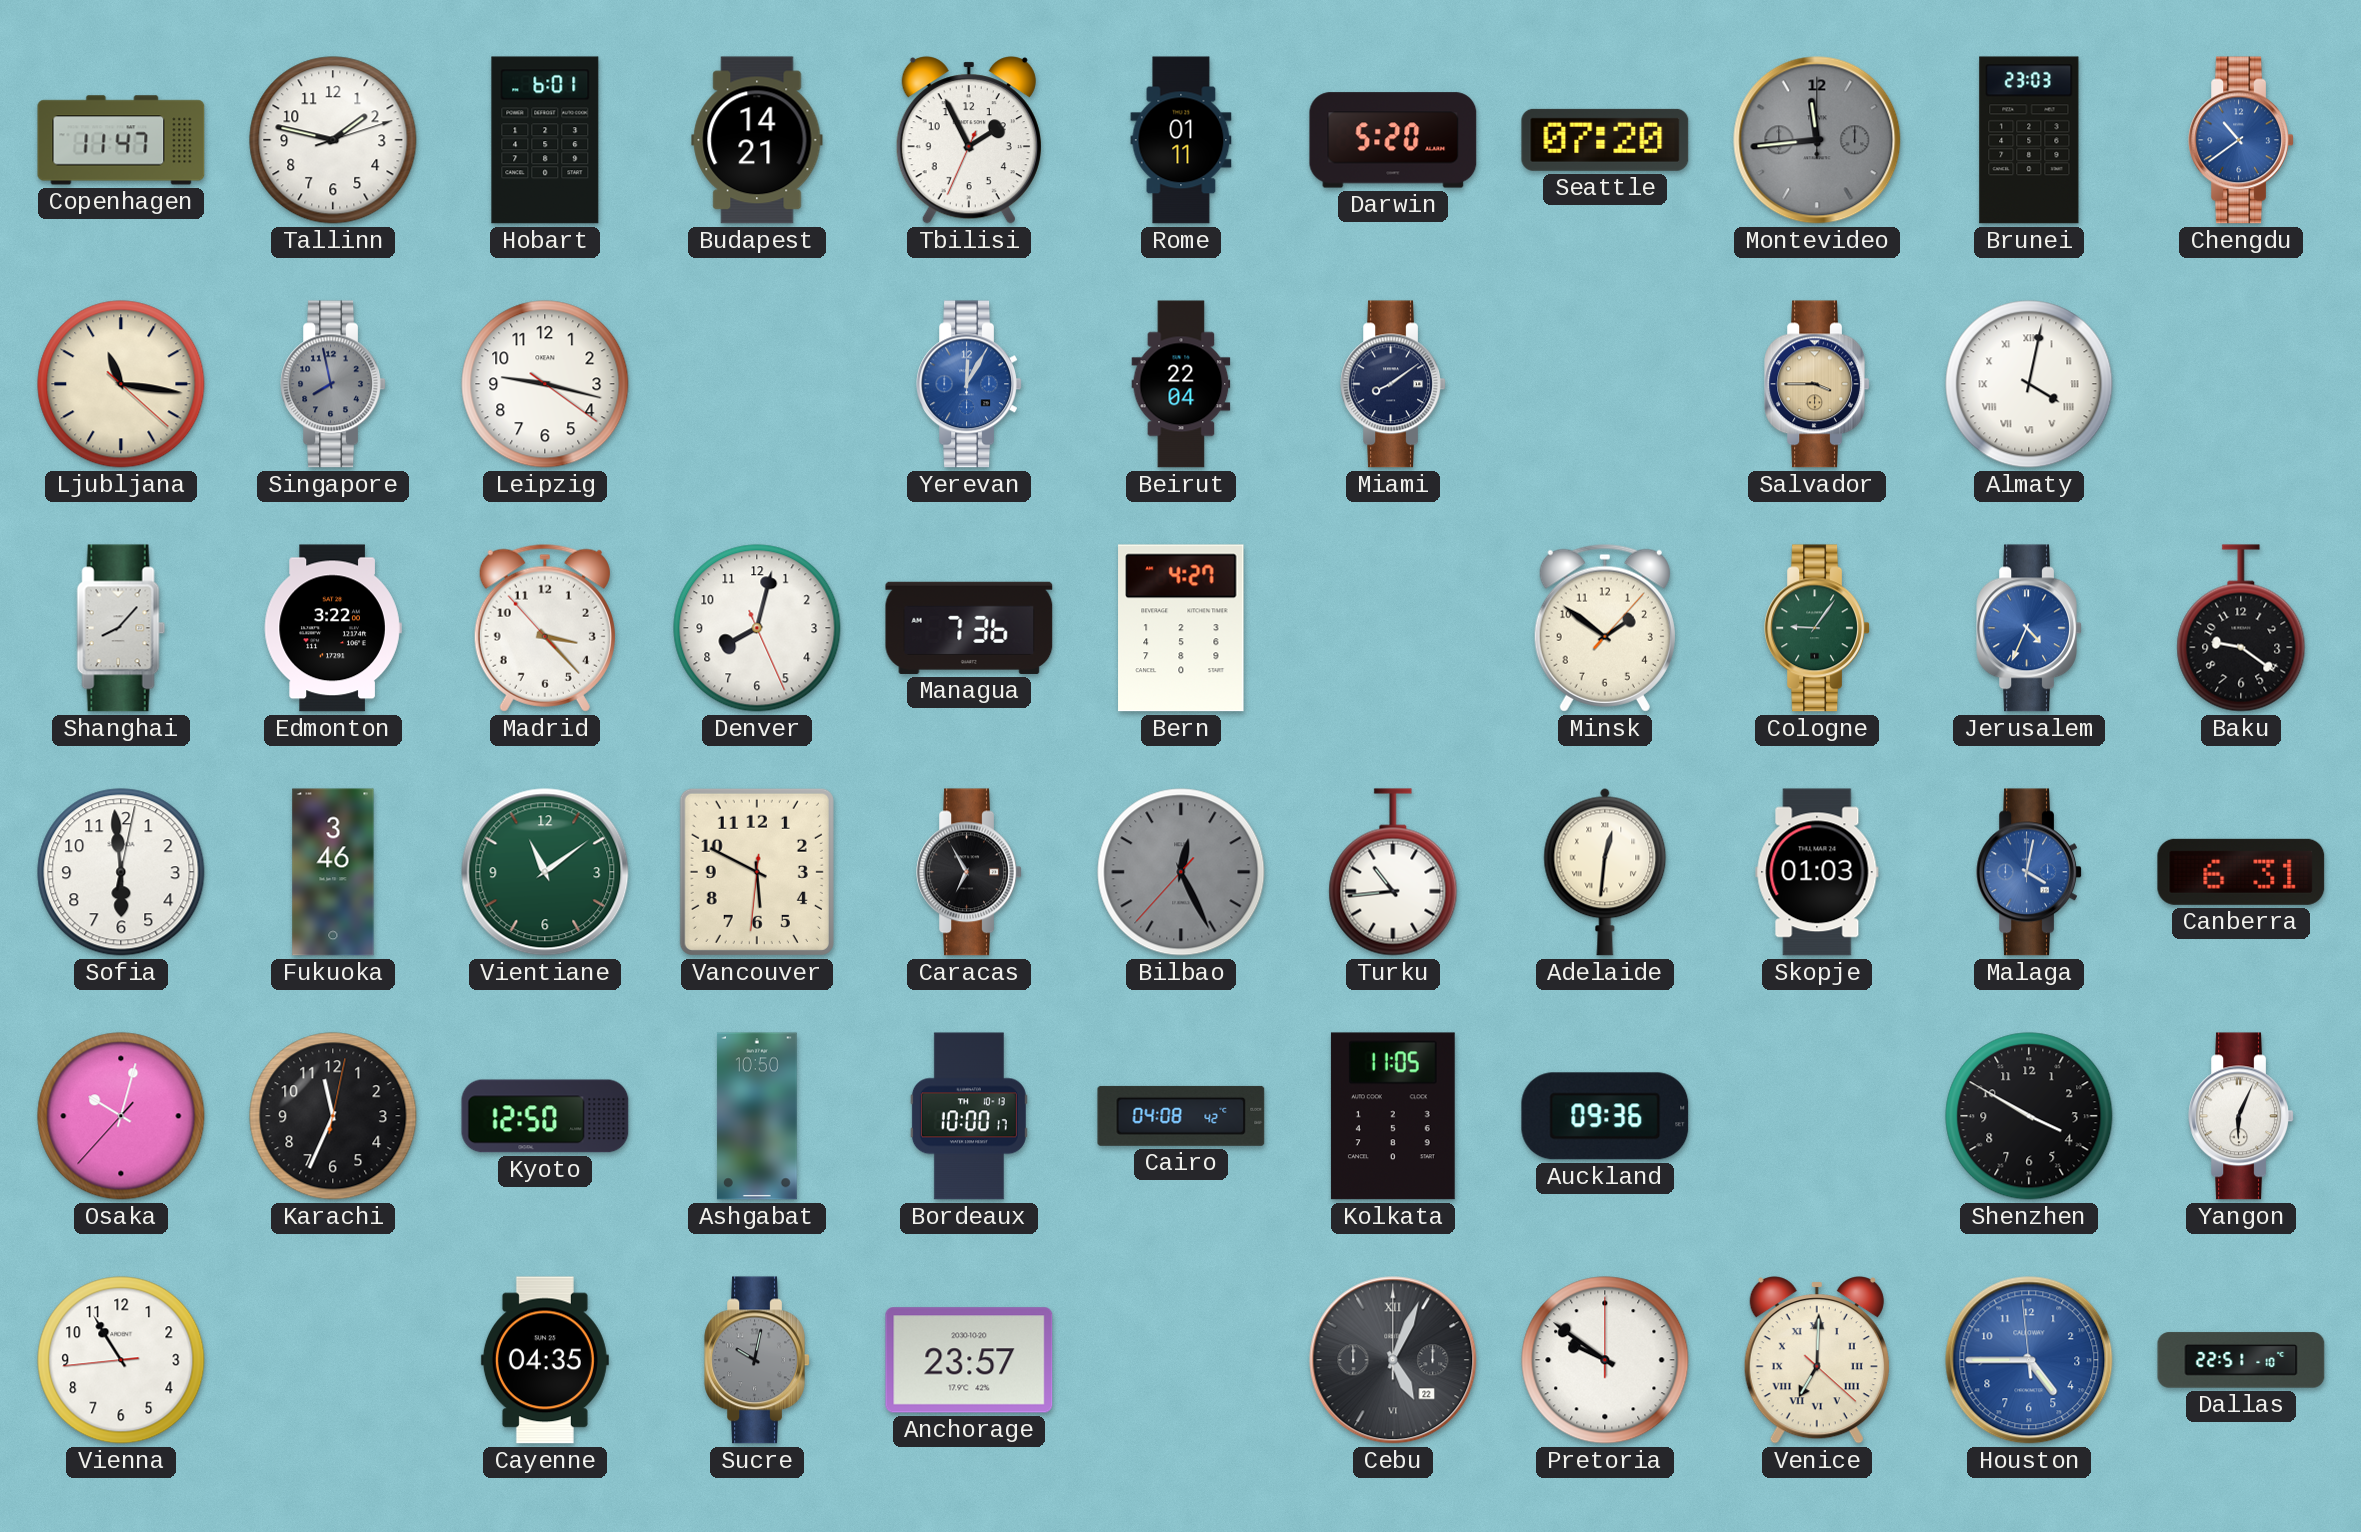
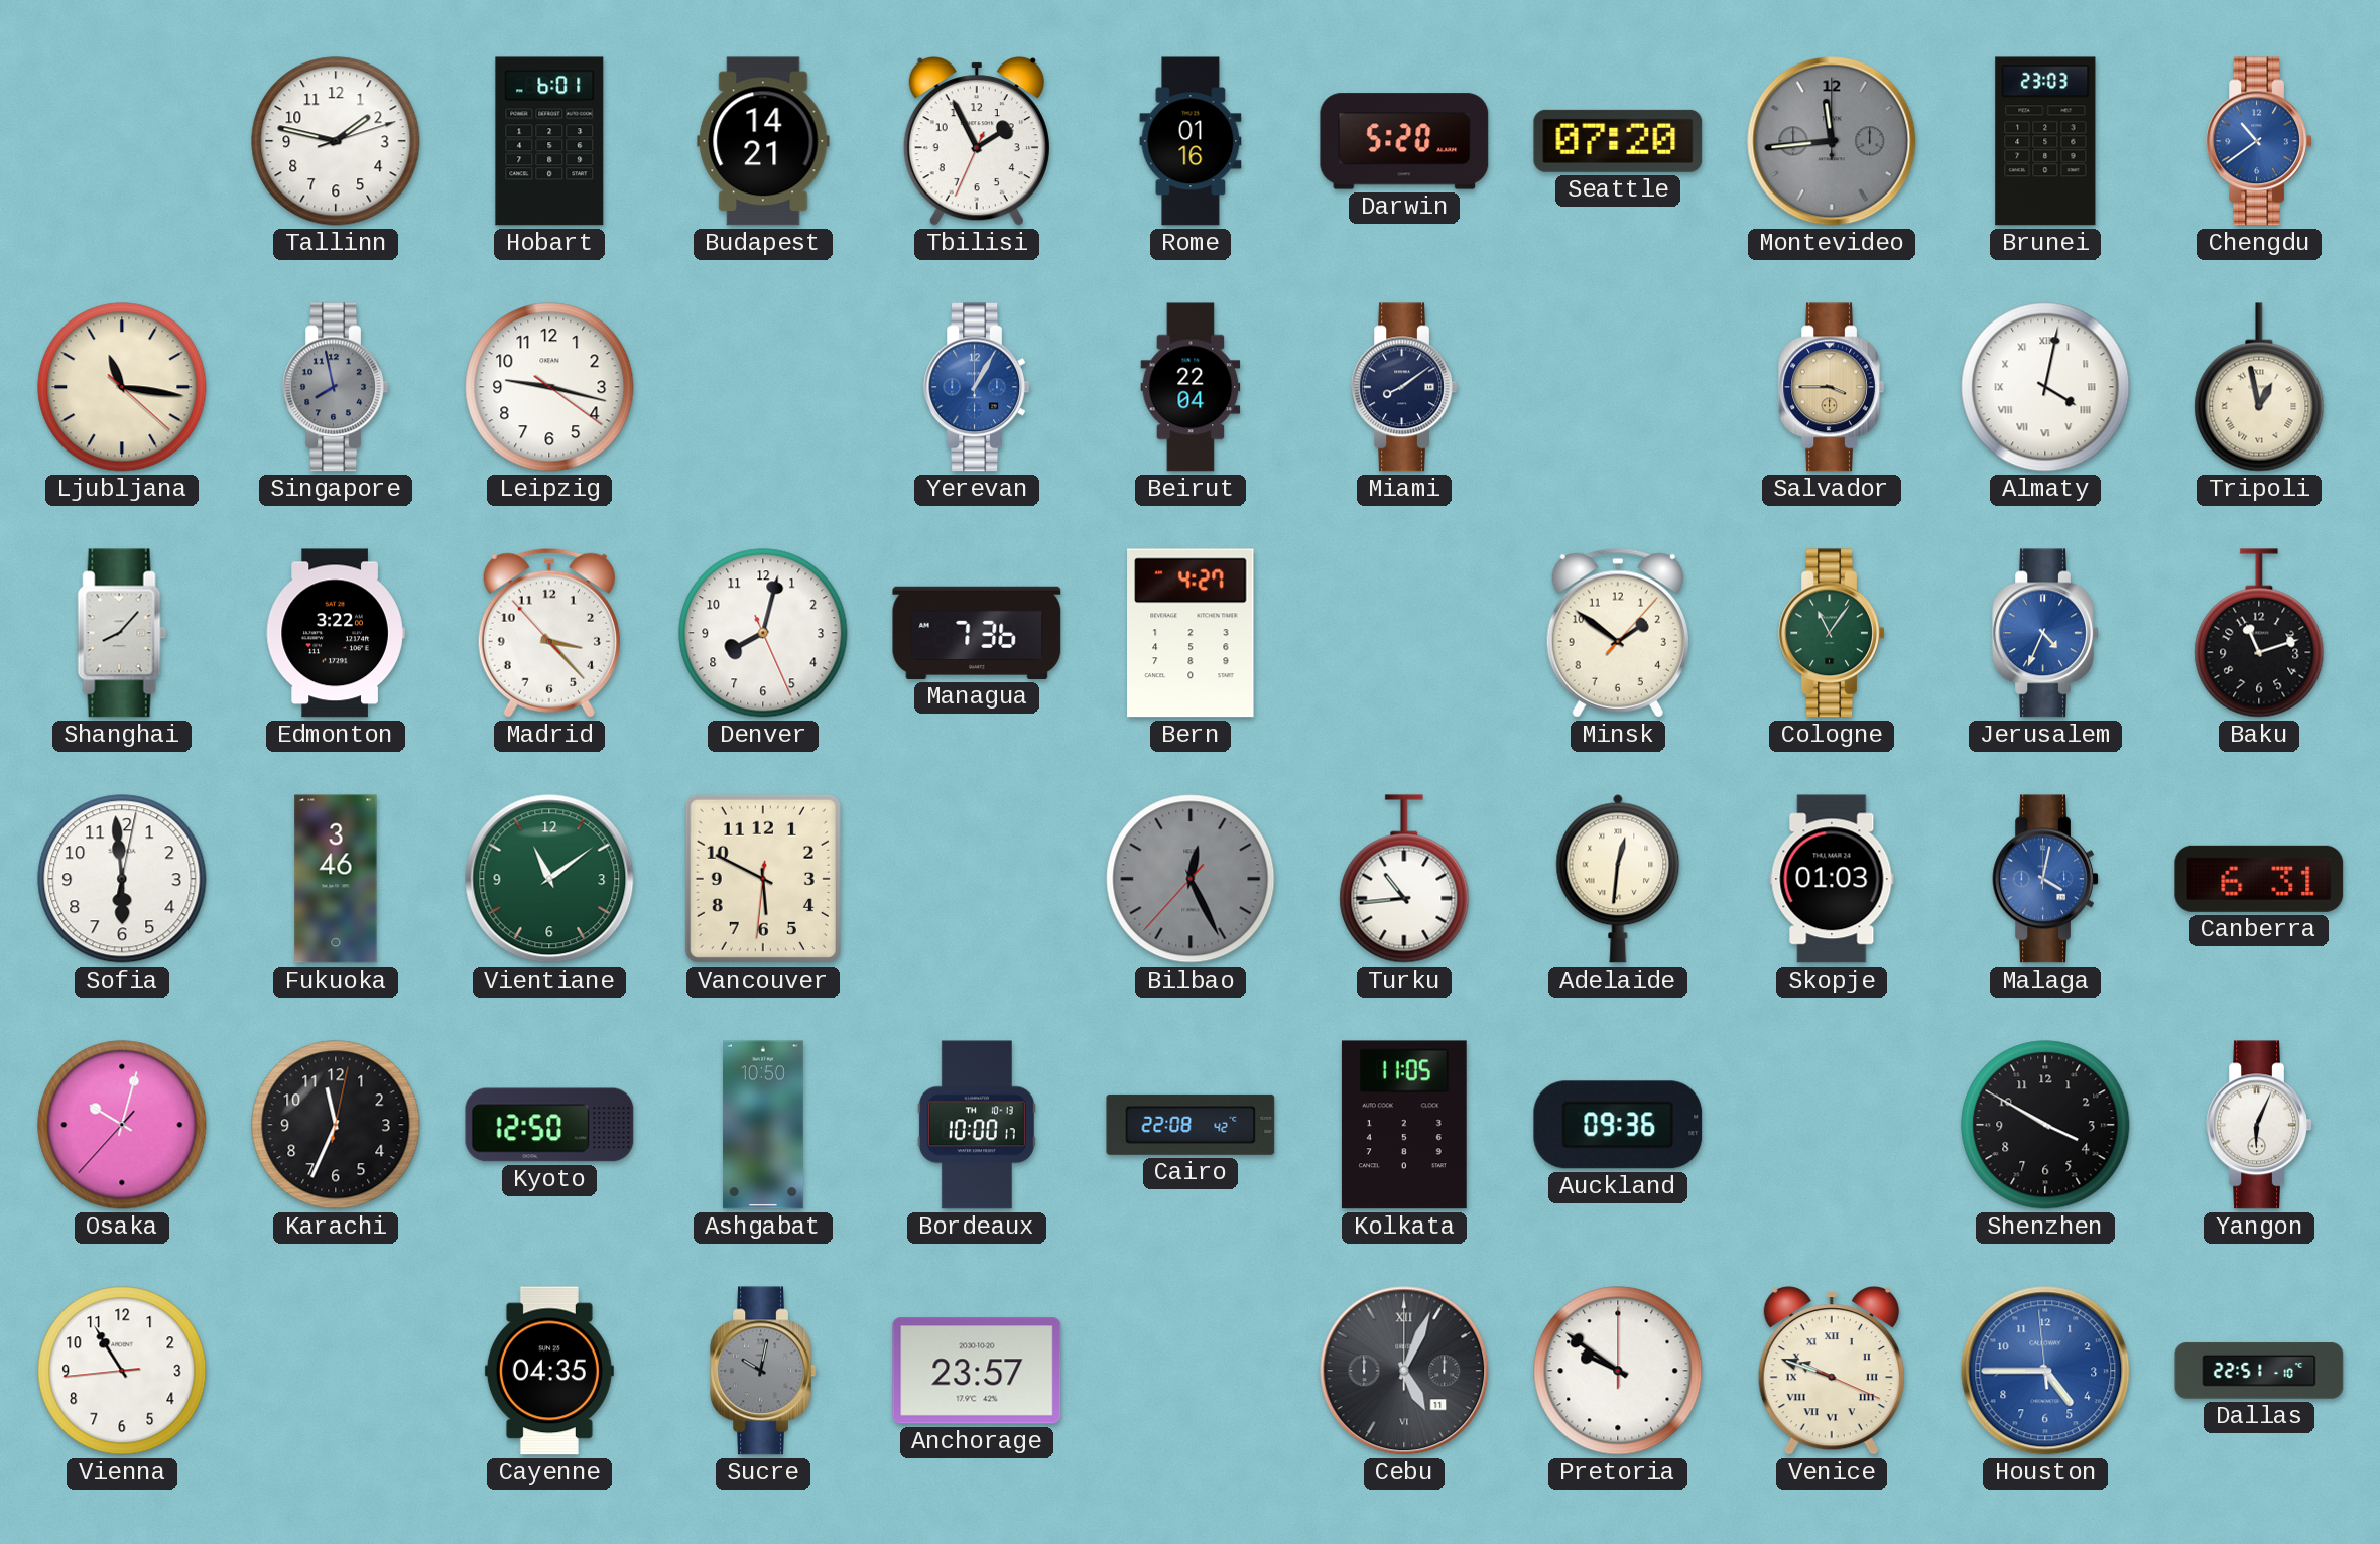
Copenhagen: 11:47 -> none (121, 140)
Rome: 01:11 -> 01:16 (1191, 141)
Yerevan: 12:05 -> 1:05 (977, 387)
Tripoli: none -> 12:58 (2259, 387)
Cologne: 9:06 -> 11:06 (1832, 633)
Baku: 9:21 -> 11:12 (2259, 633)
Caracas: 6:55 -> none (969, 872)
Cairo: 04:08 -> 22:08 (1191, 1125)
Cebu date: 22 -> 11 (1404, 1371)
Venice: 7:00 -> 9:48 (1832, 1371)
